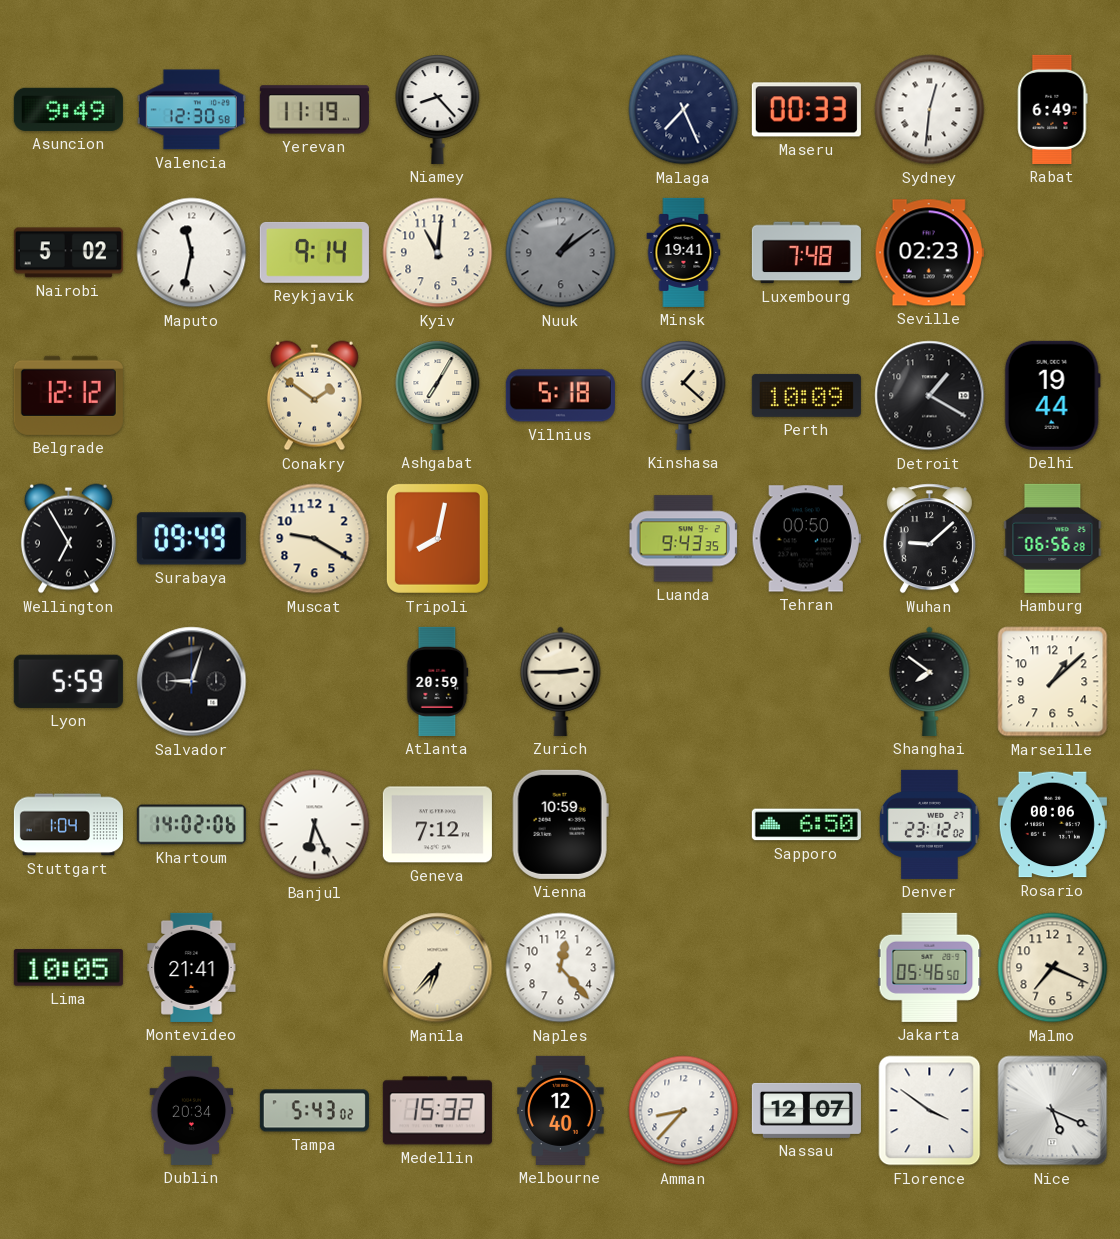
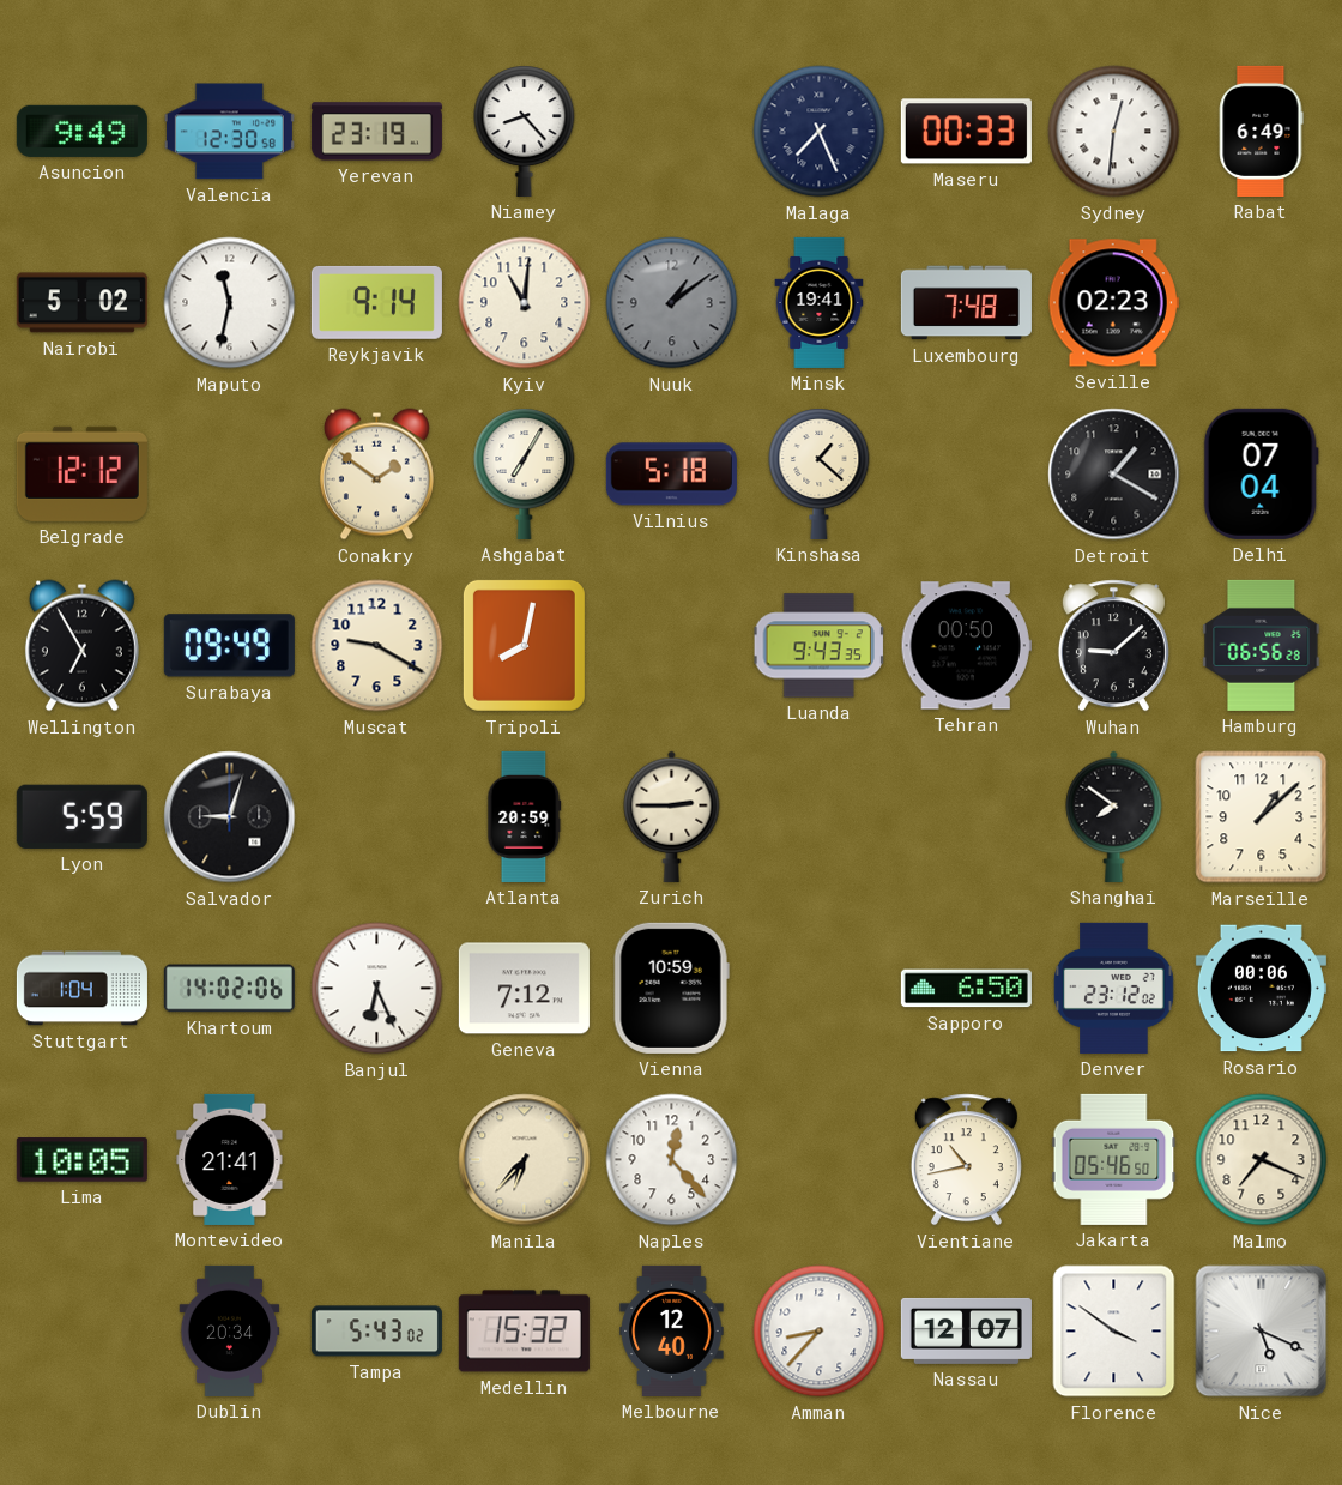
Yerevan: 11:19 -> 23:19 (376, 132)
Perth: 10:09 -> none (806, 395)
Delhi: 19:44 -> 07:04 (1261, 473)
Vientiane: none -> 10:43 (966, 1160)
